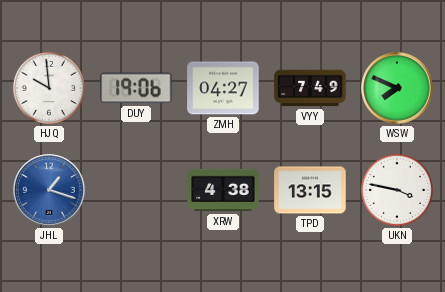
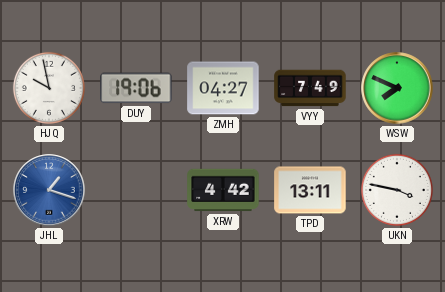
HJQ: 9:59 -> 9:58 (49, 88)
XRW: 4:38 -> 4:42 (223, 190)
TPD: 13:15 -> 13:11 (310, 190)
